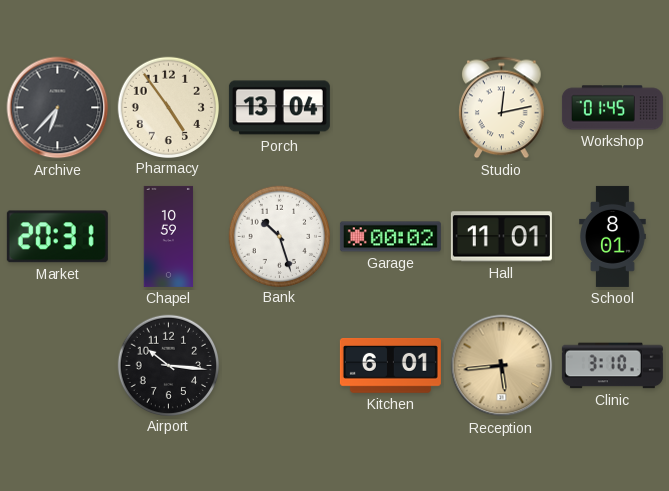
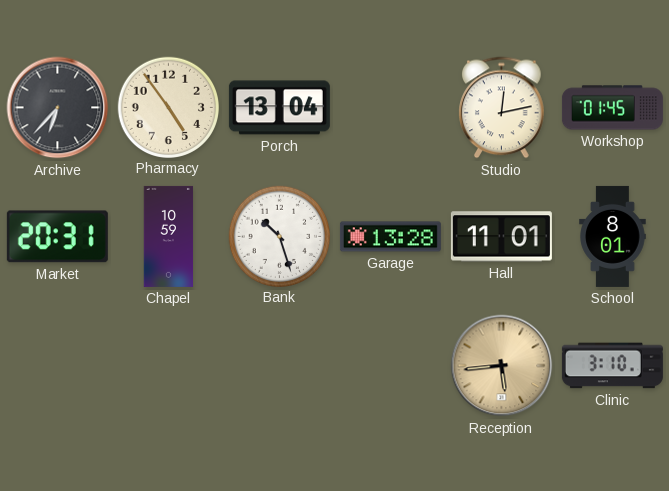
Garage: 00:02 -> 13:28 (390, 237)
Airport: 10:16 -> none (168, 365)
Kitchen: 6:01 -> none (390, 366)
